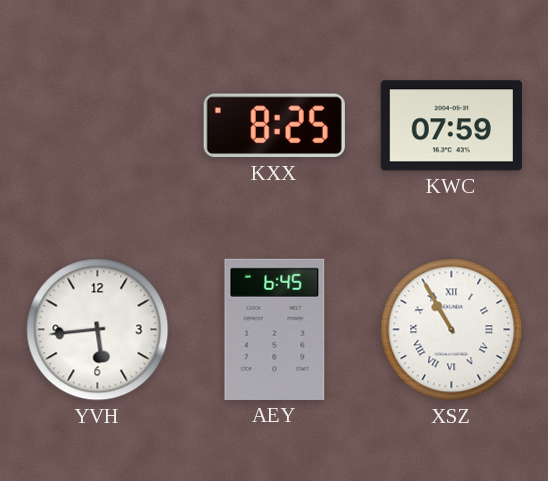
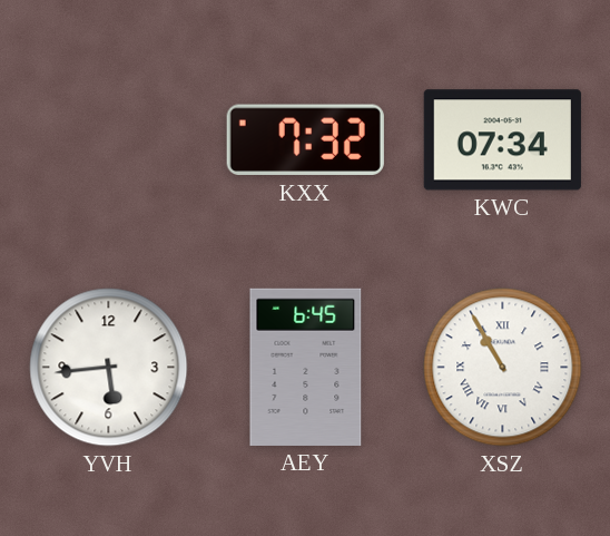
KXX: 8:25 -> 7:32 (305, 140)
KWC: 07:59 -> 07:34 (502, 140)
